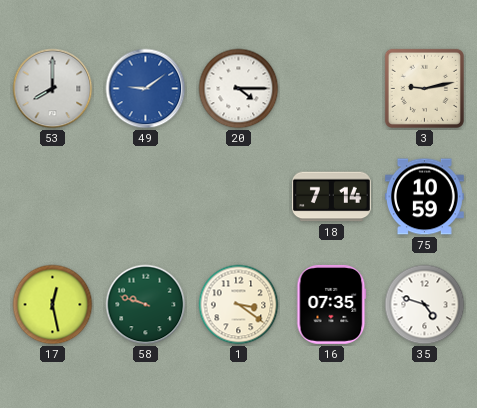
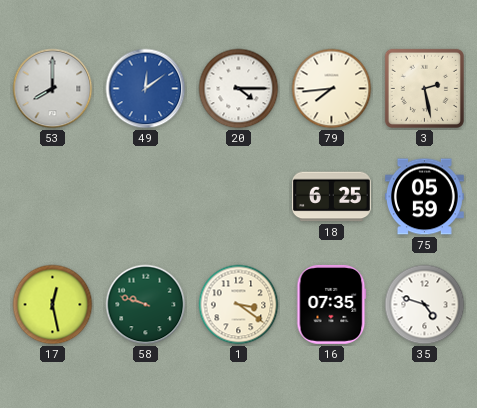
49: 9:09 -> 12:09 (146, 89)
79: none -> 7:44 (332, 89)
3: 9:13 -> 2:28 (424, 88)
18: 7:14 -> 6:25 (332, 197)
75: 10:59 -> 05:59 (424, 197)
